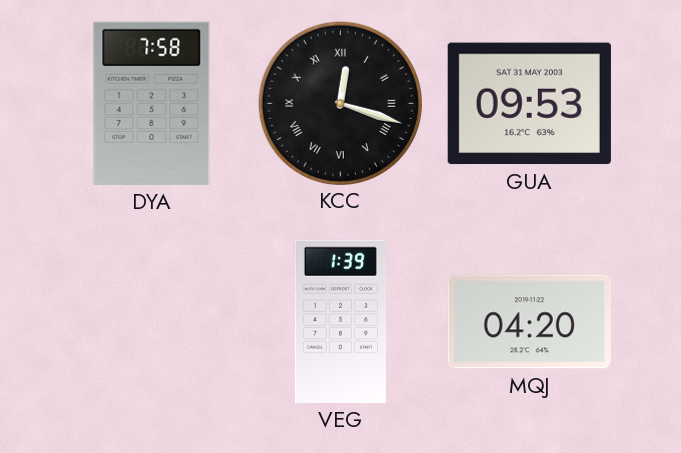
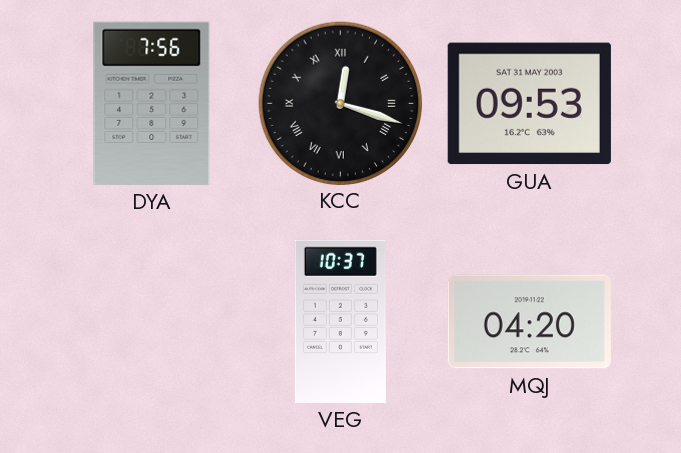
DYA: 7:58 -> 7:56 (152, 103)
VEG: 1:39 -> 10:37 (340, 321)
